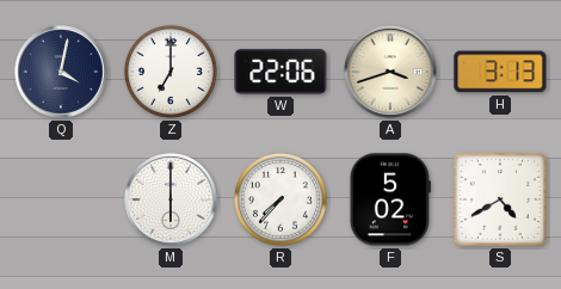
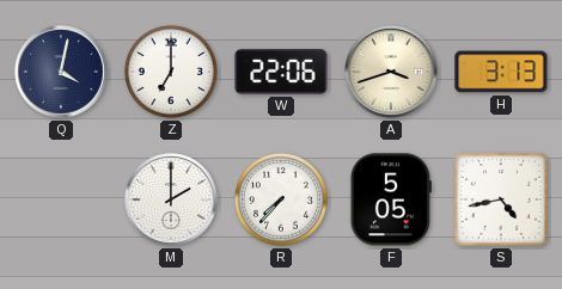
M: 6:00 -> 2:00 (171, 199)
F: 5:02 -> 5:05 (391, 199)
S: 4:40 -> 4:43 (501, 199)
